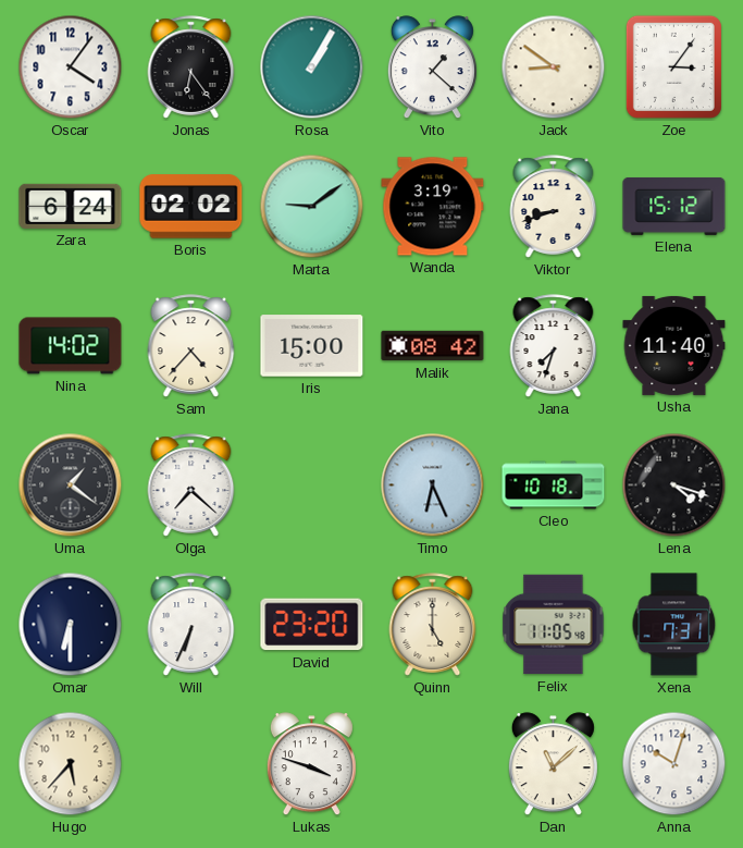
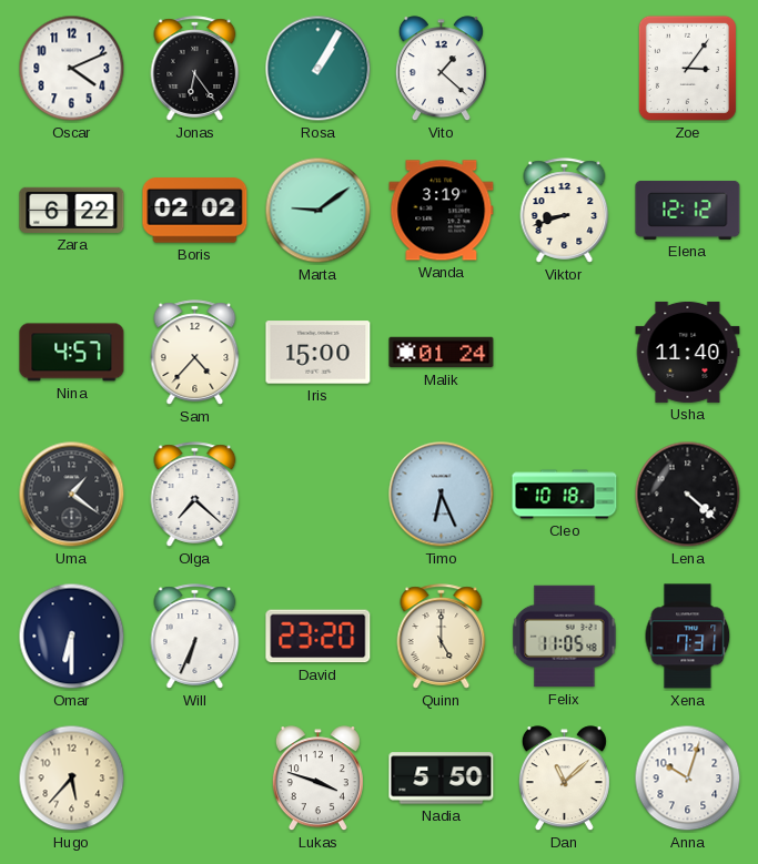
Oscar: 4:06 -> 4:11 (72, 69)
Jack: 8:51 -> none (554, 67)
Zara: 6:24 -> 6:22 (72, 210)
Elena: 15:12 -> 12:12 (688, 210)
Nina: 14:02 -> 4:57 (72, 353)
Malik: 08:42 -> 01:24 (442, 353)
Jana: 7:33 -> none (554, 346)
Lena: 4:18 -> 4:22 (688, 495)
Nadia: none -> 5:50 (442, 779)
